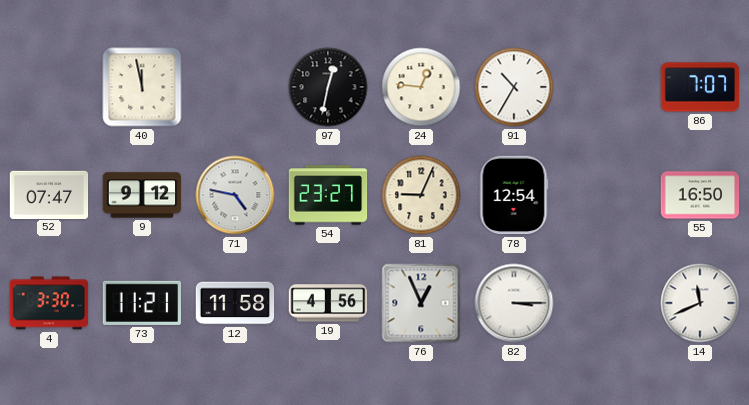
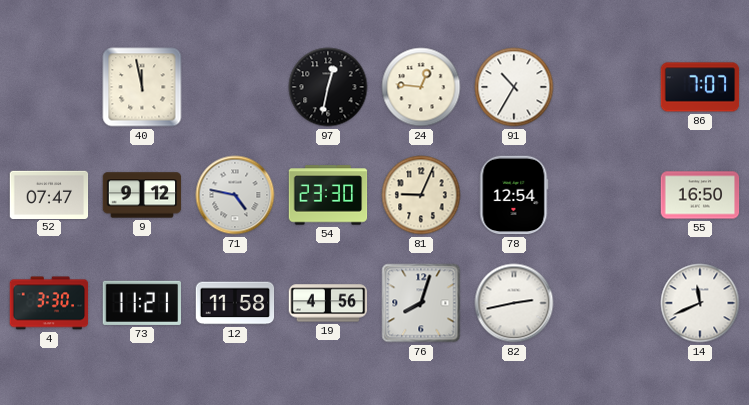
54: 23:27 -> 23:30 (328, 195)
76: 12:56 -> 8:03 (421, 303)
82: 3:15 -> 2:43 (514, 303)
